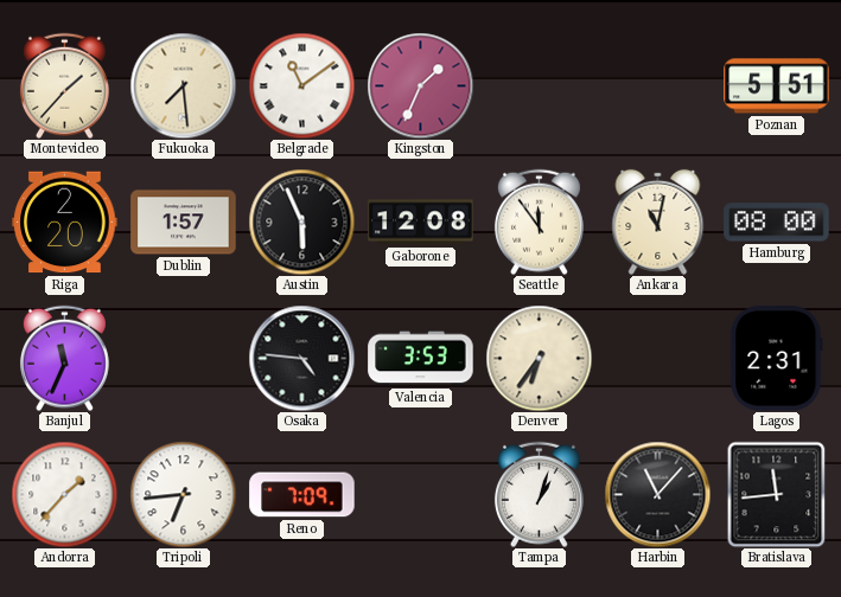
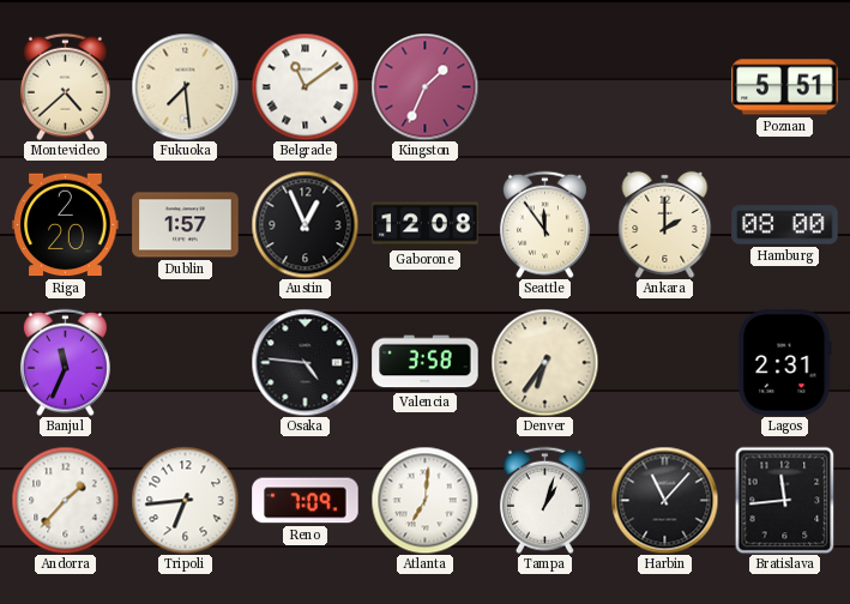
Montevideo: 1:37 -> 4:38 (65, 86)
Austin: 5:56 -> 12:56 (305, 224)
Ankara: 11:02 -> 2:00 (665, 224)
Valencia: 3:53 -> 3:58 (426, 363)
Atlanta: none -> 7:01 (424, 500)
